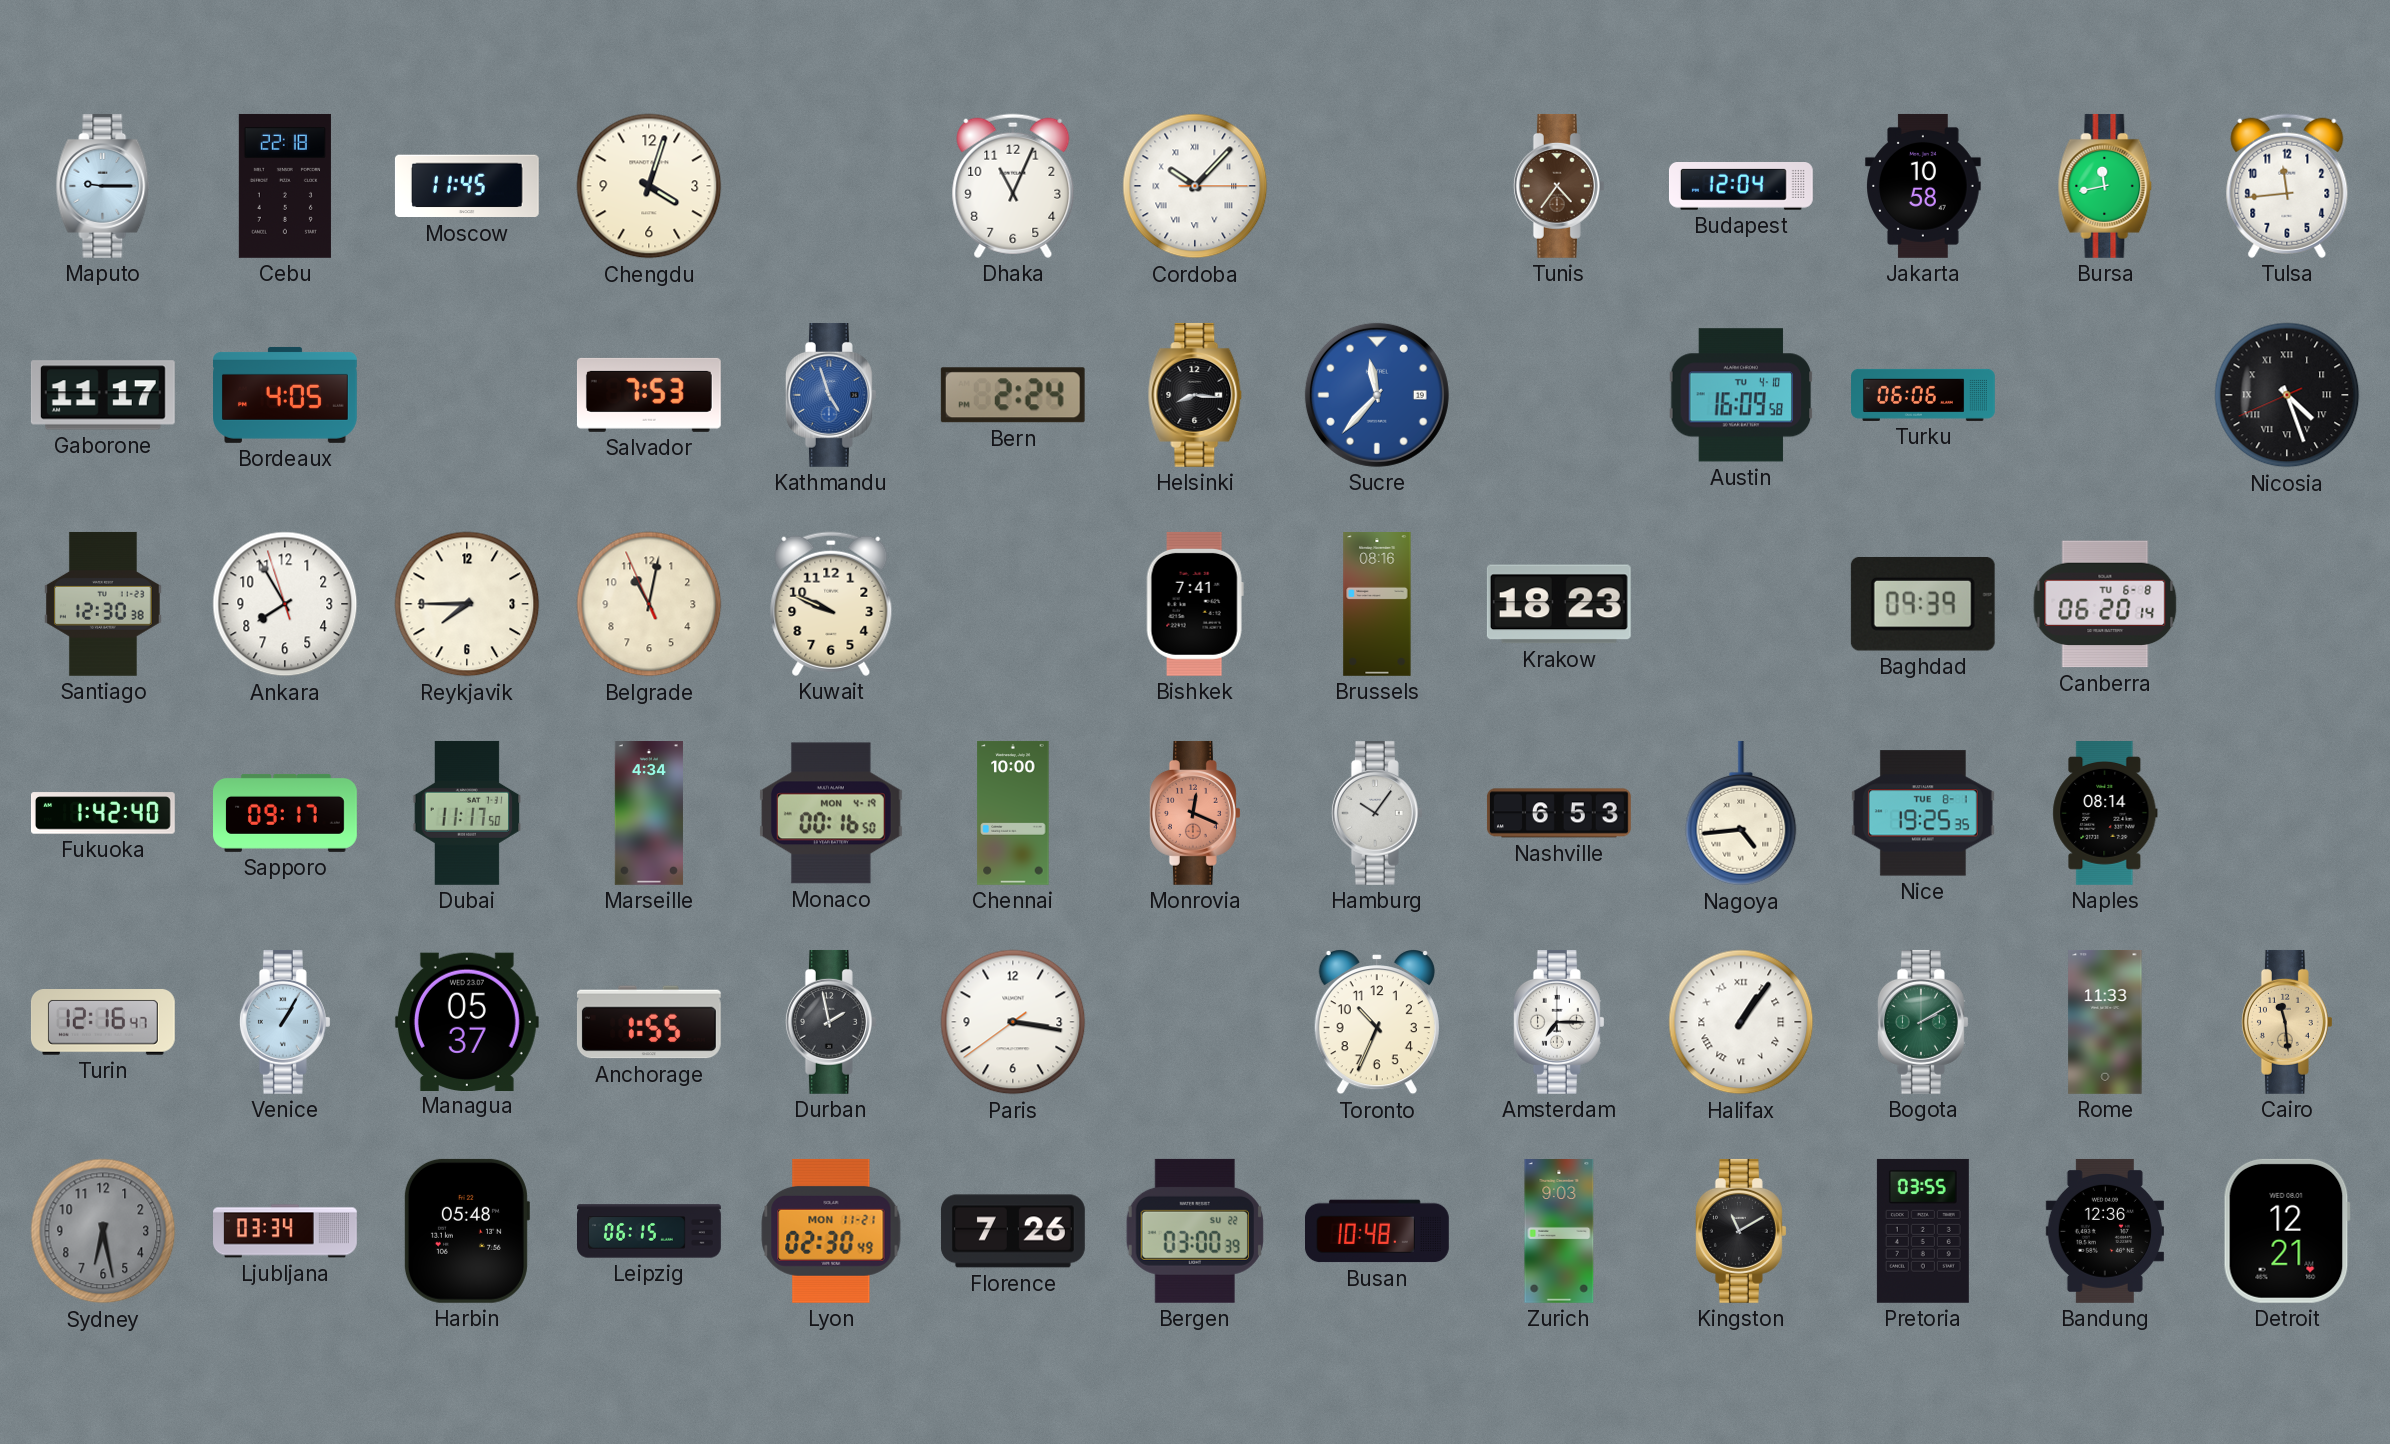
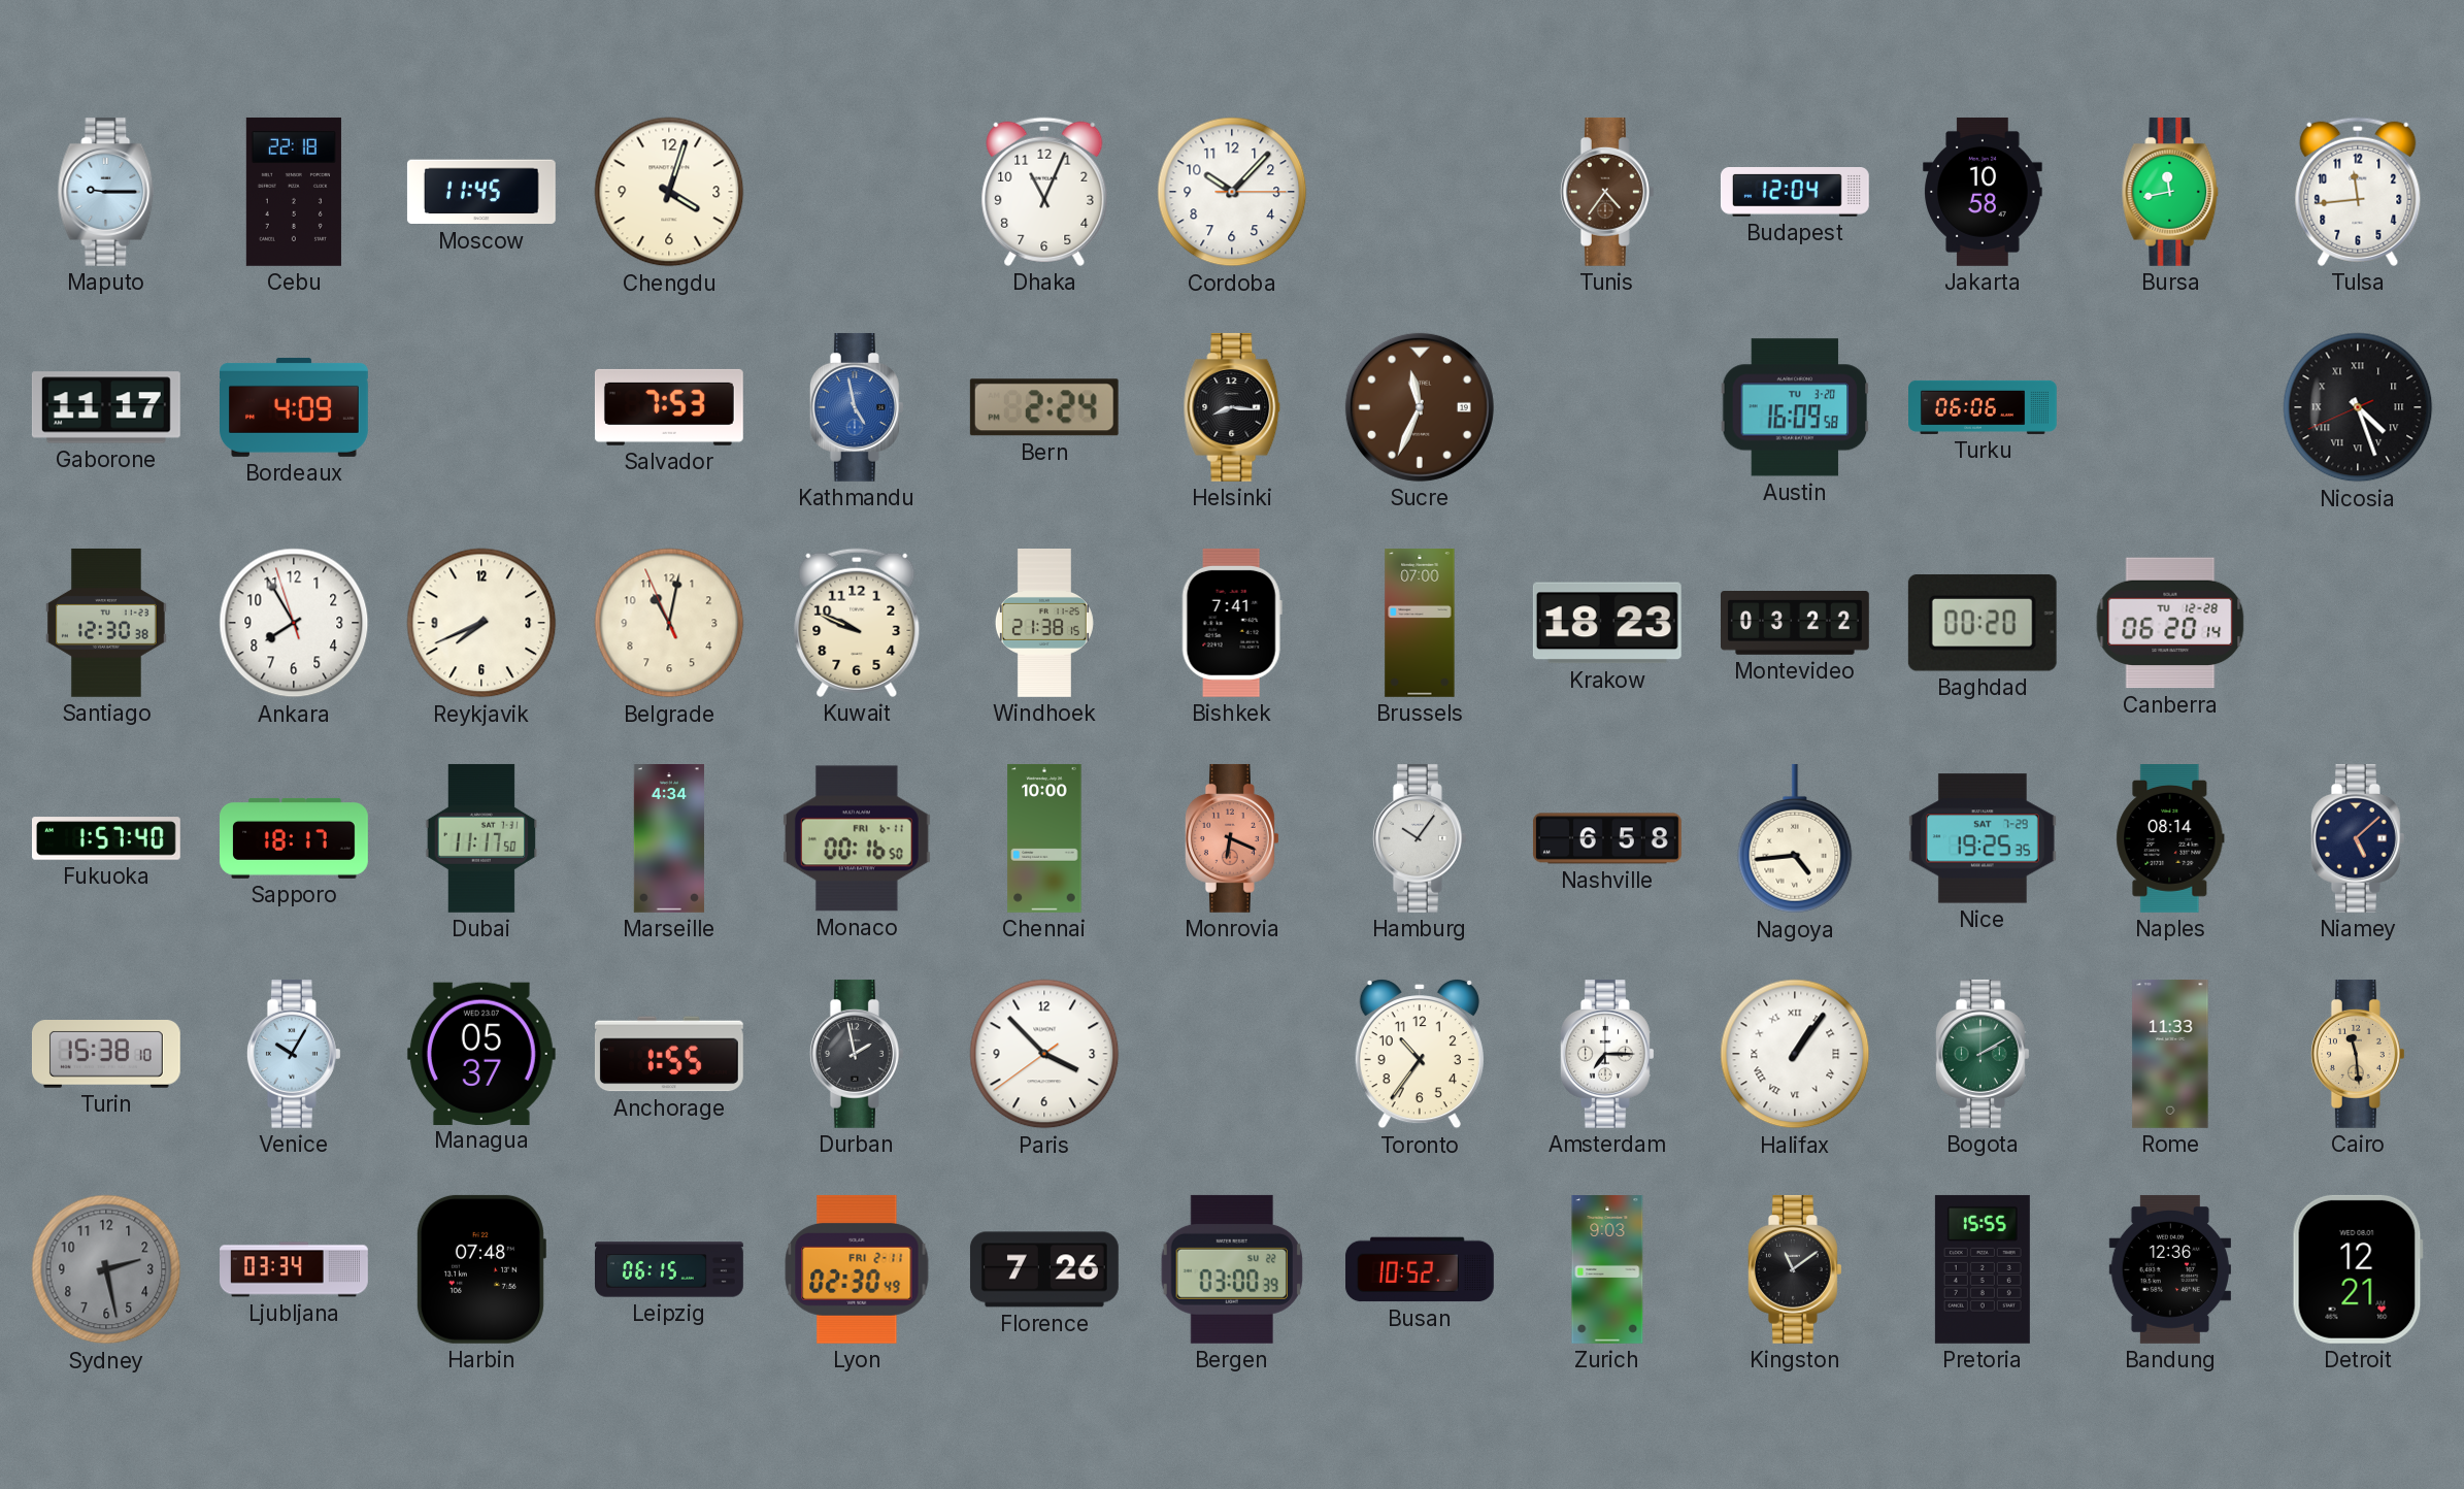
Cordoba numerals: Roman -> Arabic (1232, 192)
Bordeaux: 4:05 -> 4:09 (295, 407)
Kathmandu: 4:57 -> 4:58 (857, 407)
Sucre: 11:37 -> 11:34 (1420, 407)
Sucre dial: blue -> brown (1420, 407)
Austin date: TU 4-10 -> TU 3-20 (1795, 407)
Reykjavik: 7:45 -> 7:41 (481, 623)
Windhoek: none -> 21:38 (1044, 624)
Brussels: 08:16 -> 07:00 (1420, 624)
Montevideo: none -> 03:22 (1796, 624)
Baghdad: 09:39 -> 00:20 (1983, 623)
Canberra date: TU 6-8 -> TU 12-28 (2170, 623)
Fukuoka: 1:42 -> 1:57 (107, 838)
Sapporo: 09:17 -> 18:17 (295, 838)
Monaco date: MON 4-19 -> FRI 6-11 (857, 838)
Monrovia: 12:19 -> 6:19 (1232, 838)
Nashville: 6:53 -> 6:58 (1607, 838)
Nice date: TUE 8-1 -> SAT 7-29 (1983, 838)
Niamey: none -> 5:08 (2358, 838)
Turin: 12:16 -> 15:38 (106, 1055)
Venice: 1:05 -> 10:05 (294, 1054)
Paris: 3:16 -> 3:52 (1044, 1054)
Toronto: 10:34 -> 10:36 (1420, 1055)
Sydney: 6:28 -> 2:28 (106, 1269)
Harbin: 05:48 -> 07:48 (480, 1269)
Lyon date: MON 11-21 -> FRI 2-11 (857, 1269)
Busan: 10:48 -> 10:52 (1421, 1269)
Kingston: 11:10 -> 11:09 (1795, 1269)
Pretoria: 03:55 -> 15:55 (1983, 1269)
